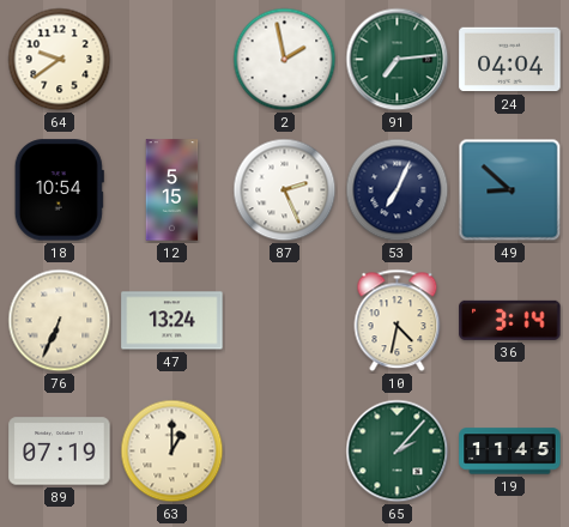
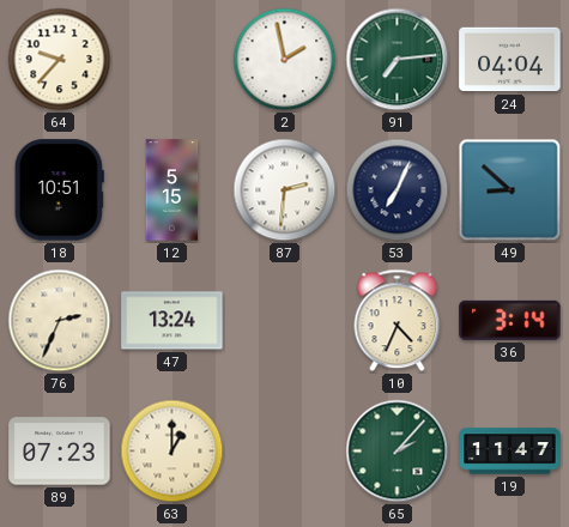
64: 9:39 -> 9:37 (60, 60)
18: 10:54 -> 10:51 (59, 190)
87: 2:26 -> 2:31 (285, 190)
76: 6:34 -> 2:34 (60, 321)
10: 4:32 -> 4:34 (398, 321)
89: 07:19 -> 07:23 (60, 452)
19: 11:45 -> 11:47 (510, 452)
